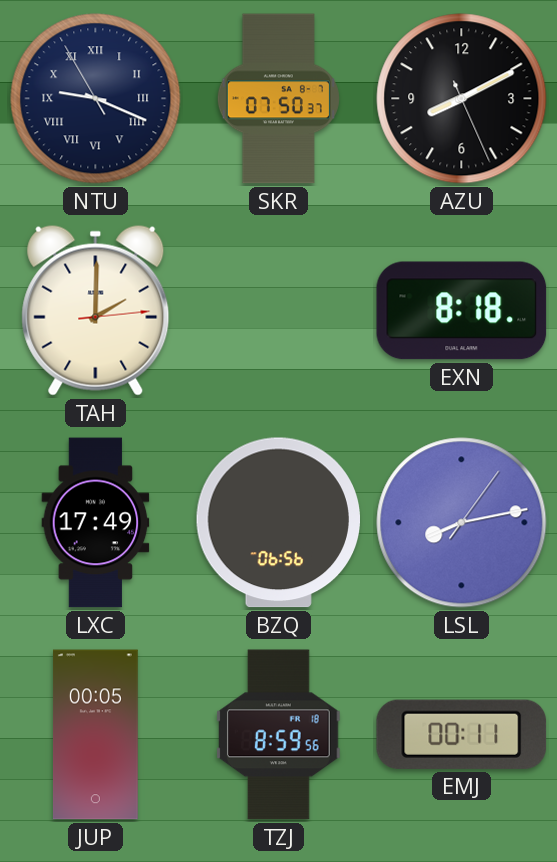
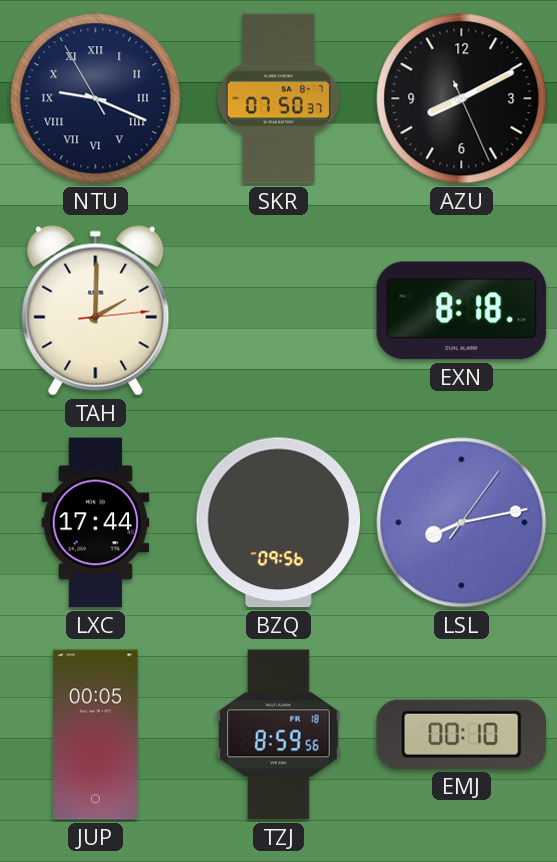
LXC: 17:49 -> 17:44 (96, 523)
BZQ: 06:56 -> 09:56 (279, 523)
EMJ: 00:11 -> 00:10 (462, 734)
